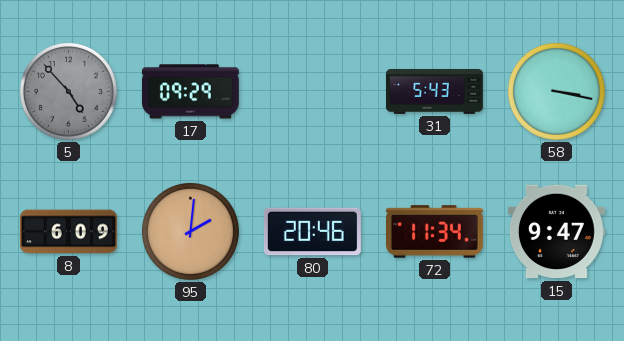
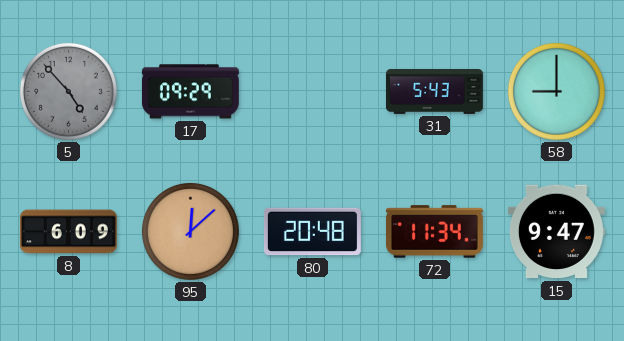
58: 3:17 -> 9:00 (556, 91)
95: 2:01 -> 12:08 (190, 231)
80: 20:46 -> 20:48 (312, 232)
